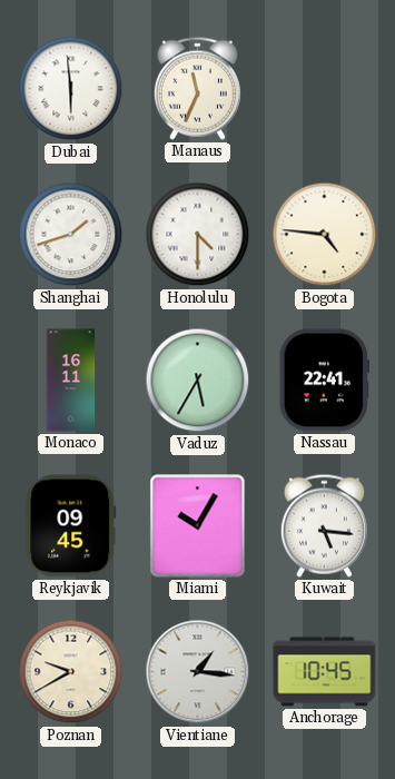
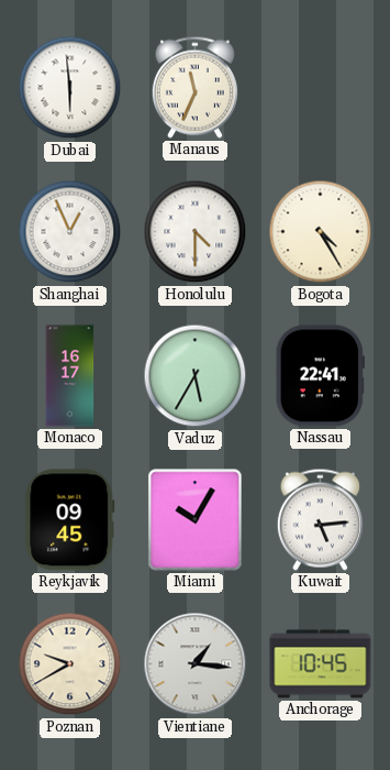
Shanghai: 1:42 -> 12:56 (70, 232)
Bogota: 4:46 -> 4:25 (321, 232)
Monaco: 16:11 -> 16:17 (70, 376)
Kuwait: 5:16 -> 5:14 (320, 519)
